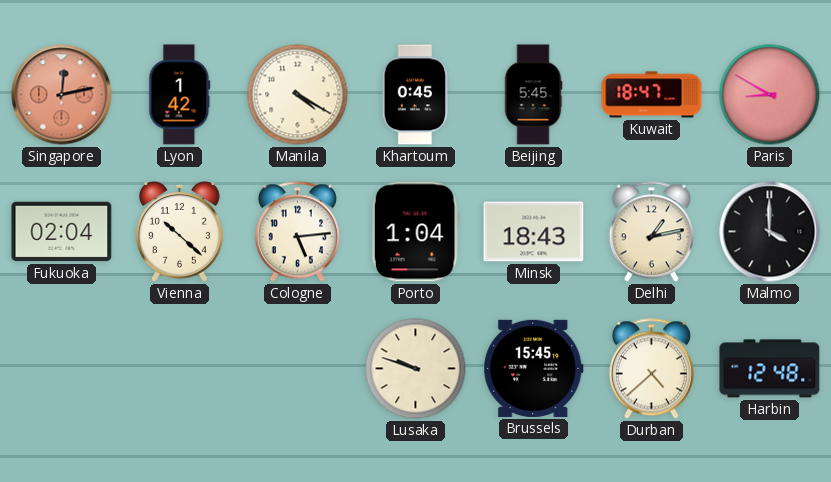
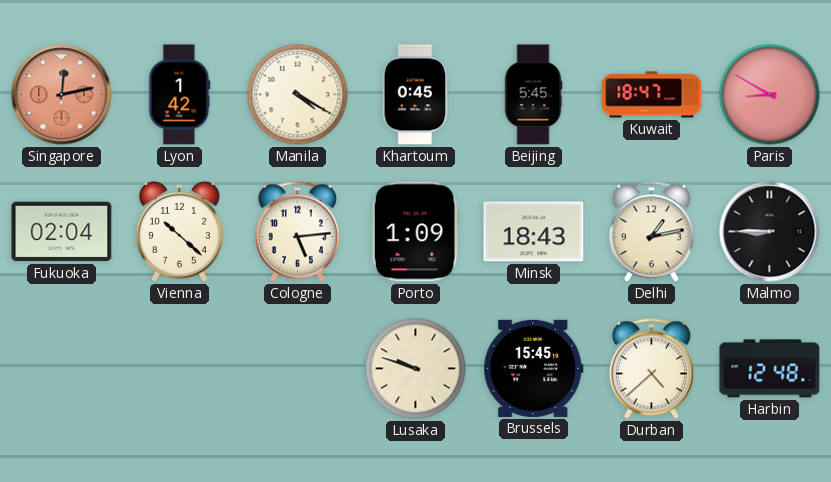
Porto: 1:04 -> 1:09 (415, 232)
Malmo: 4:00 -> 8:45 (770, 232)
